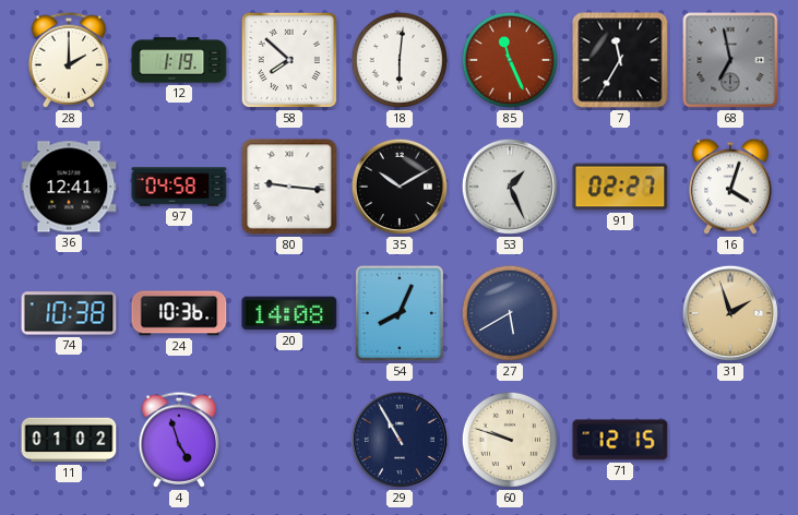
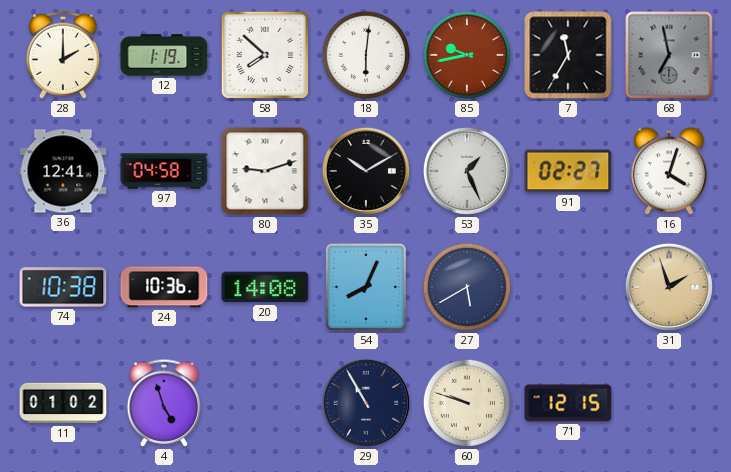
85: 11:26 -> 9:43 (467, 55)
80: 9:16 -> 9:12 (265, 171)
